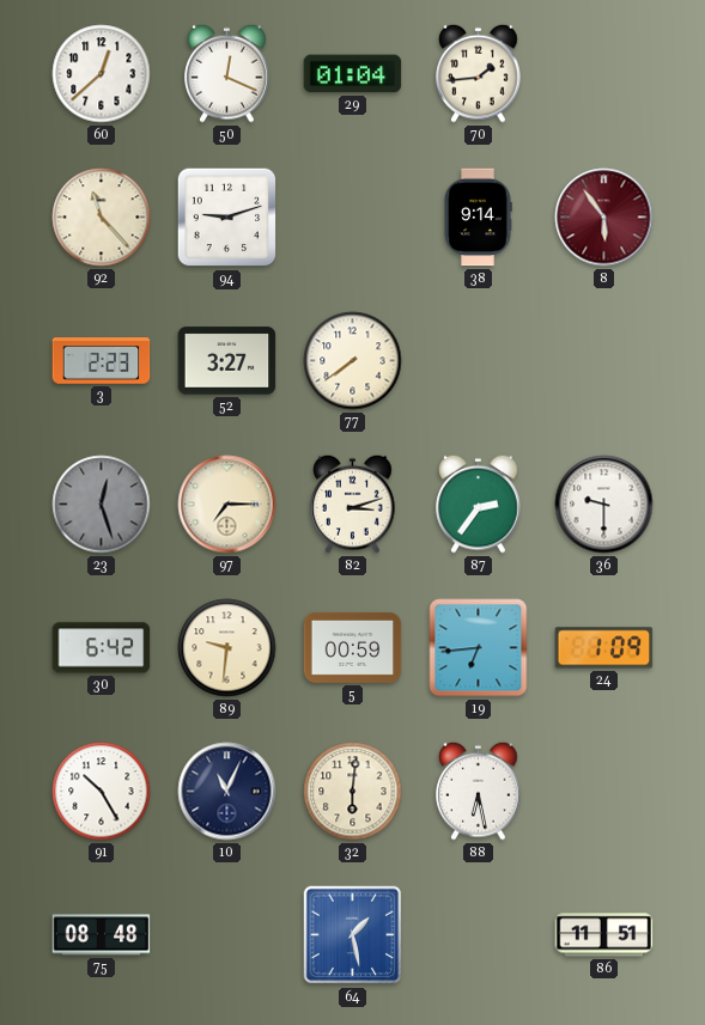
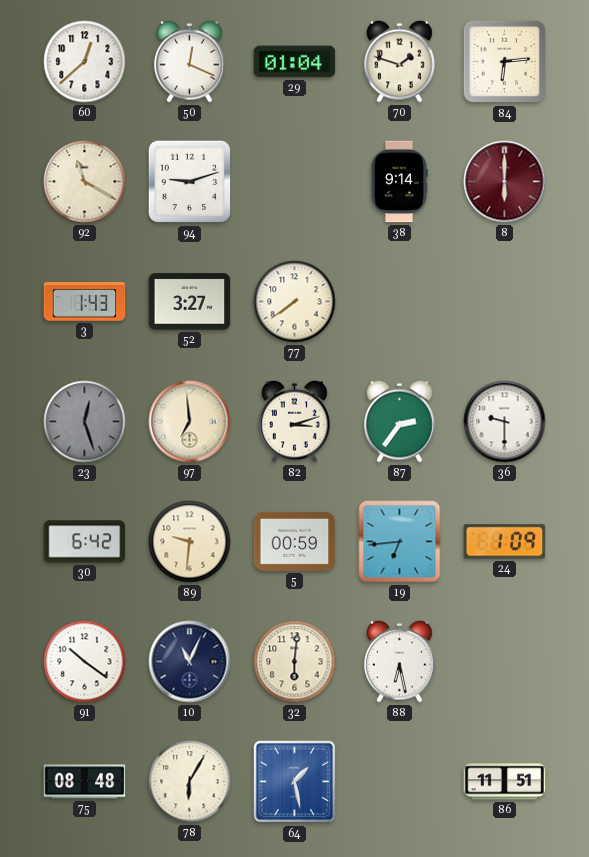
70: 1:44 -> 1:48 (400, 61)
84: none -> 6:14 (505, 62)
92: 11:23 -> 11:20 (85, 182)
8: 5:54 -> 6:00 (505, 182)
3: 2:23 -> 1:43 (85, 302)
97: 7:15 -> 6:59 (190, 422)
91: 10:25 -> 10:21 (85, 662)
78: none -> 6:05 (190, 782)
